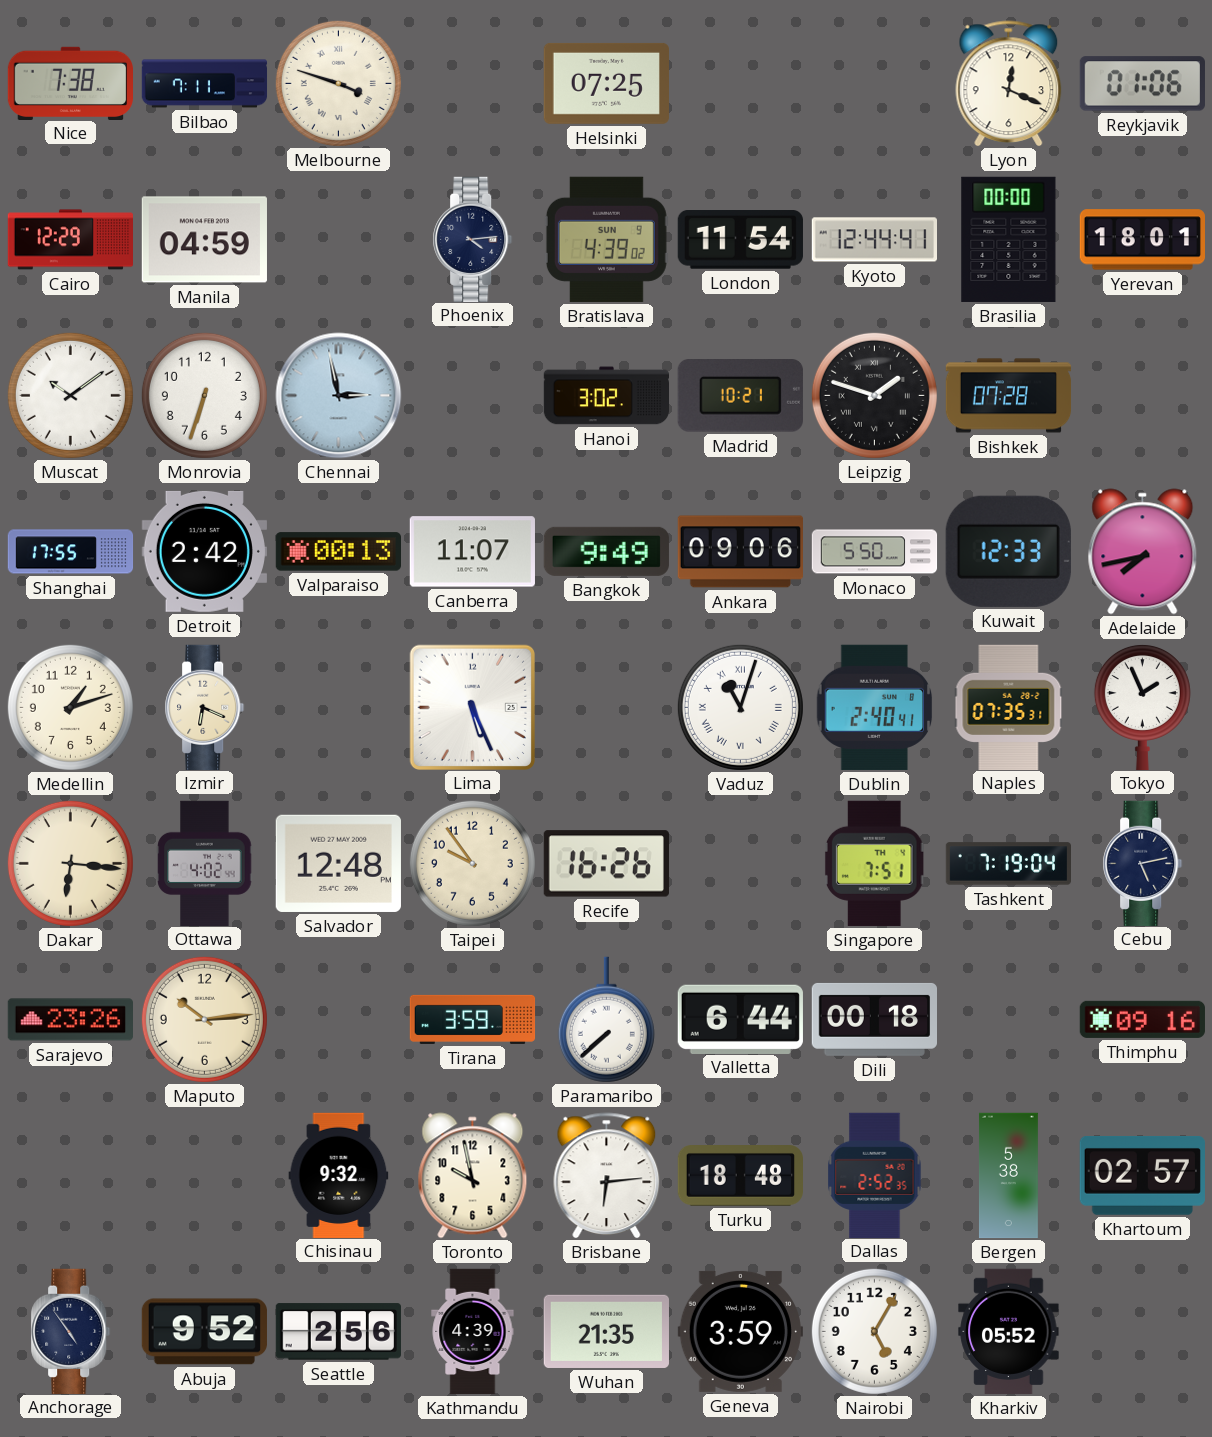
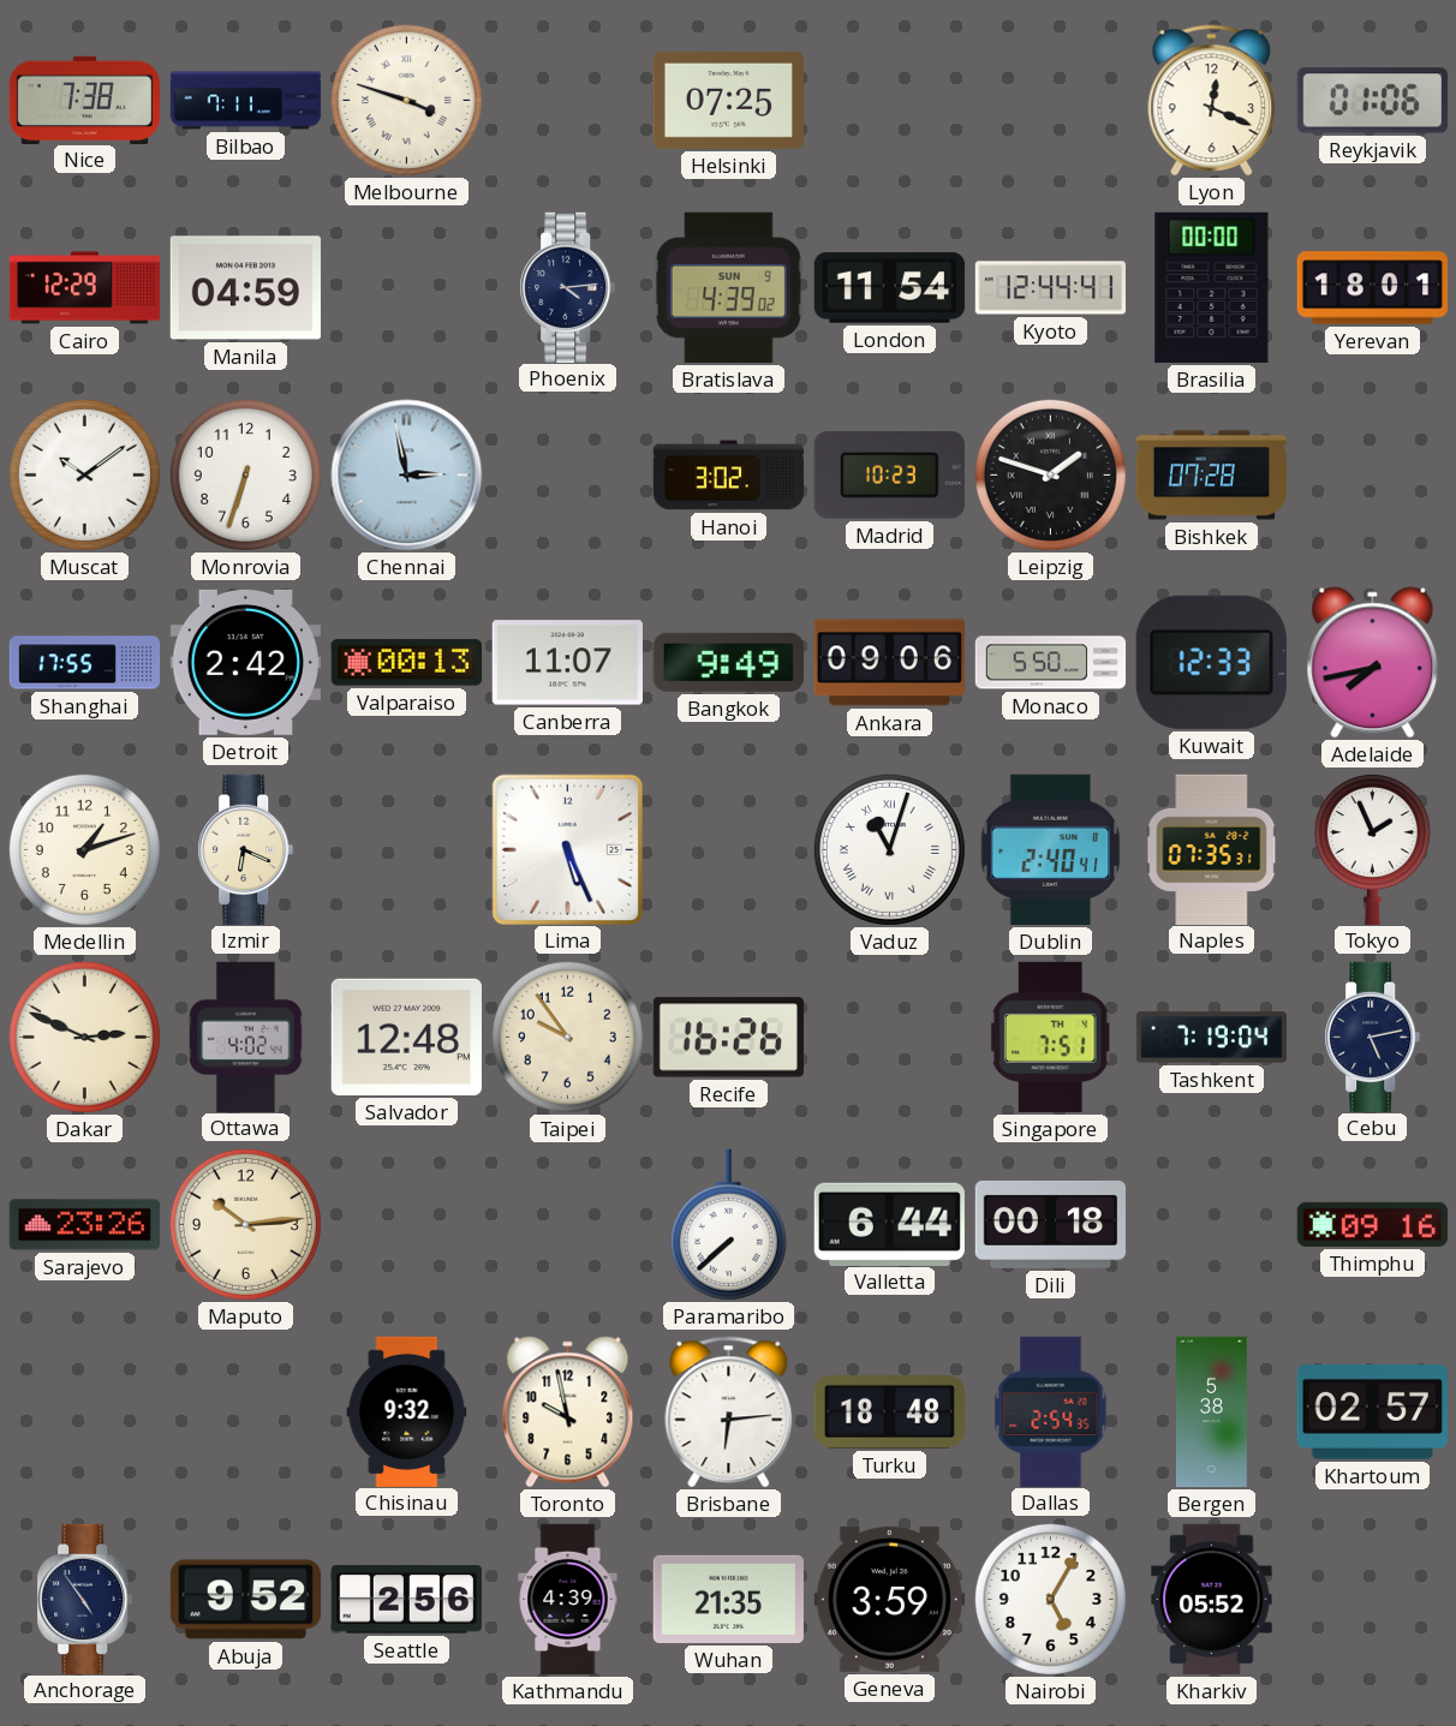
Madrid: 10:21 -> 10:23 (889, 476)
Dakar: 6:16 -> 2:49 (84, 1037)
Tirana: 3:59 -> none (473, 1019)
Dallas: 2:52 -> 2:54 (1051, 1411)
